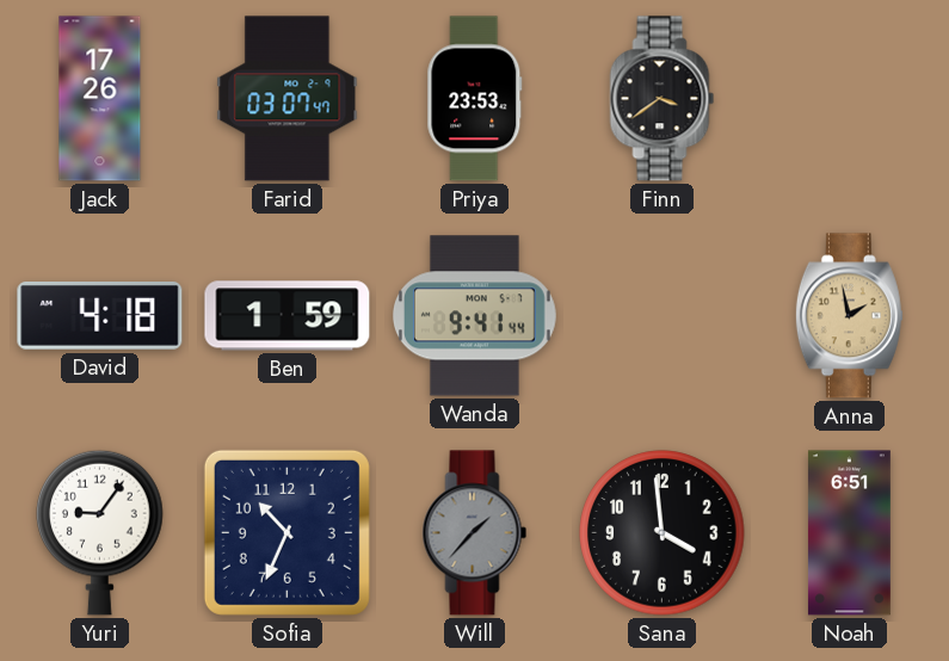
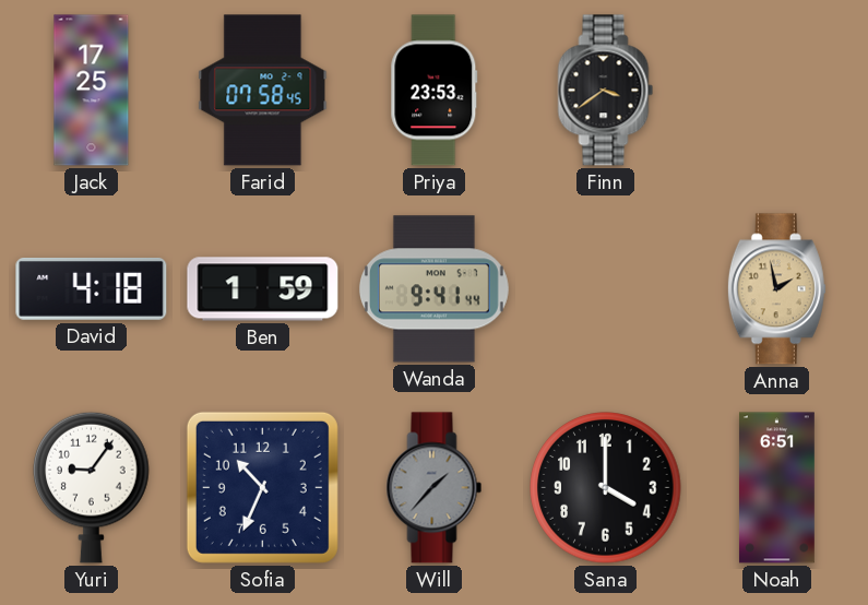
Jack: 17:26 -> 17:25 (92, 91)
Farid: 03:07 -> 07:58 (263, 91)
Sana: 3:59 -> 4:00 (606, 488)
